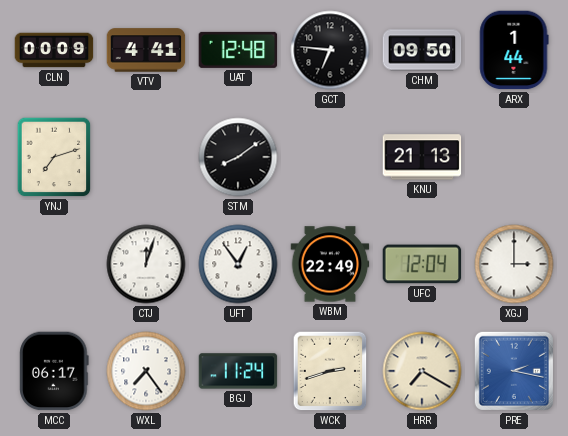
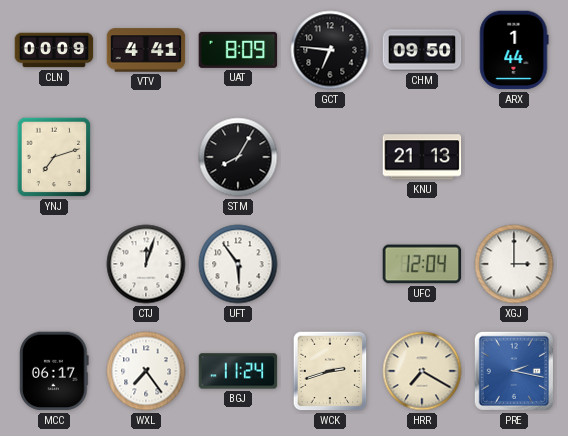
UAT: 12:48 -> 8:09 (238, 50)
STM: 8:09 -> 8:05 (238, 157)
UFT: 12:54 -> 5:54 (238, 264)
WBM: 22:49 -> none (330, 264)
